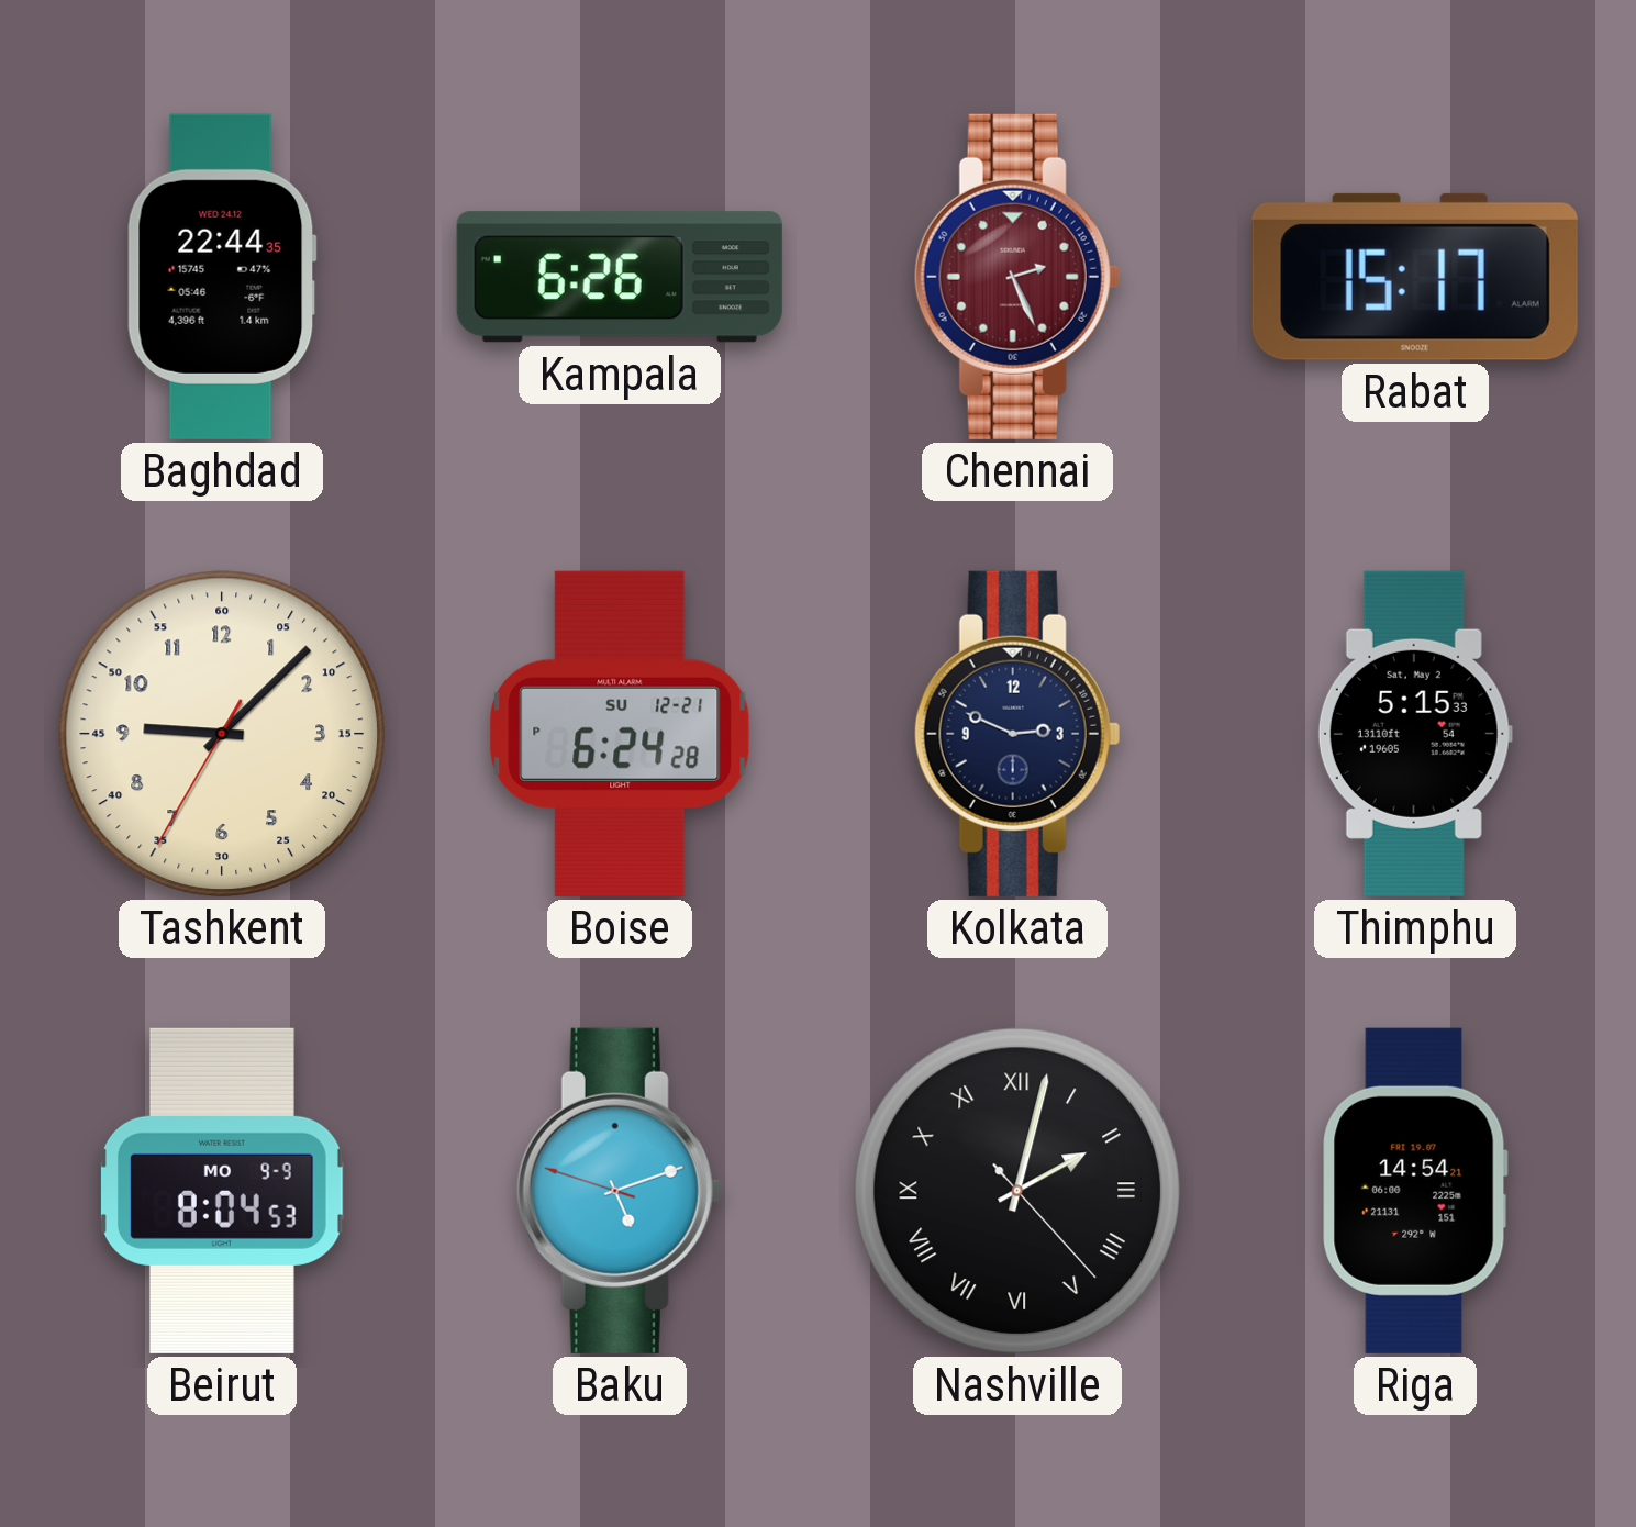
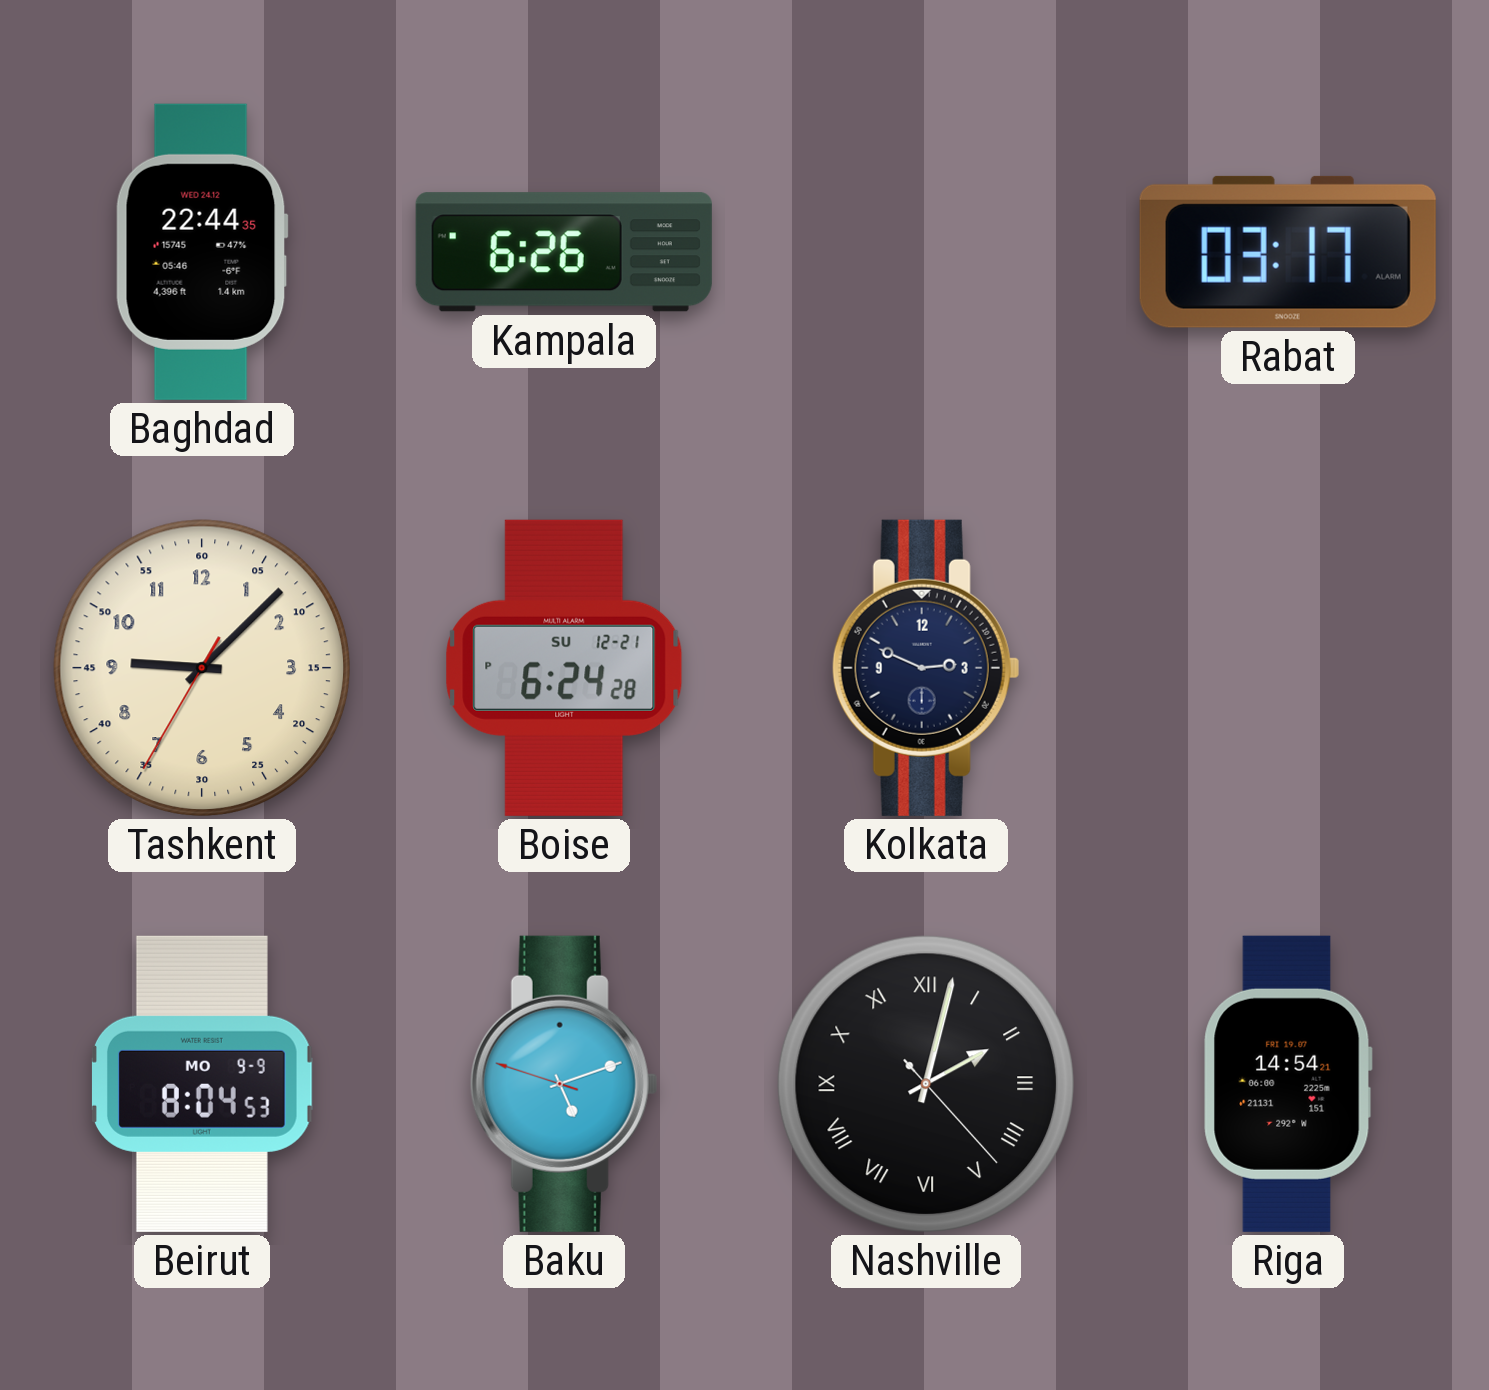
Chennai: 2:26 -> none (1017, 277)
Rabat: 15:17 -> 03:17 (1288, 252)
Thimphu: 5:15 -> none (1415, 734)
